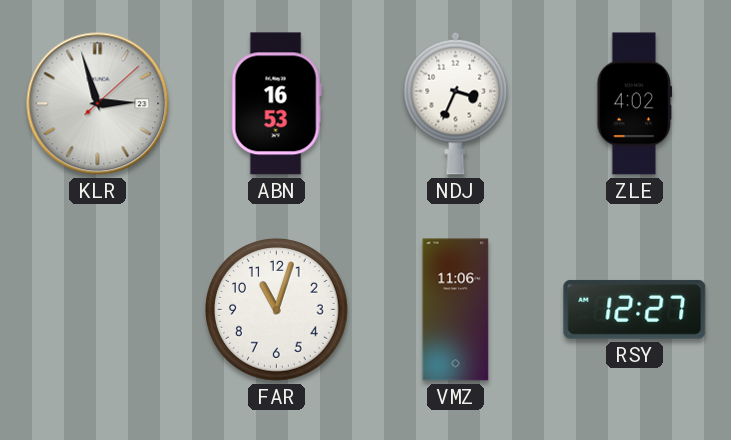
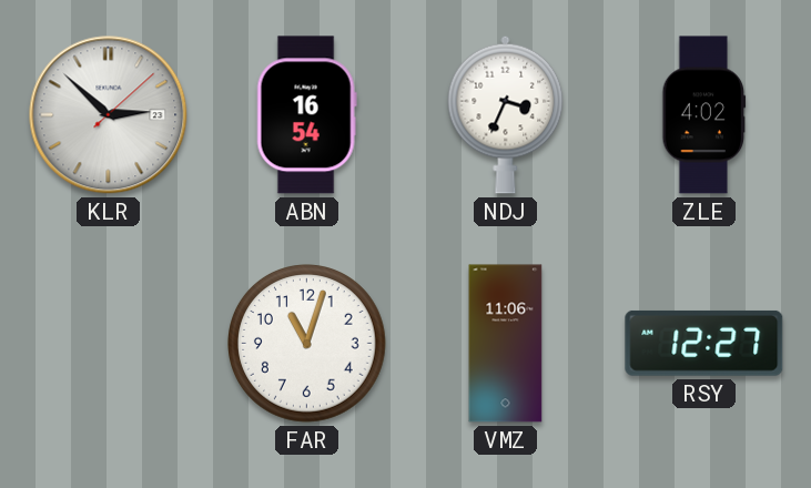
KLR: 2:57 -> 2:52 (109, 115)
ABN: 16:53 -> 16:54 (306, 115)
